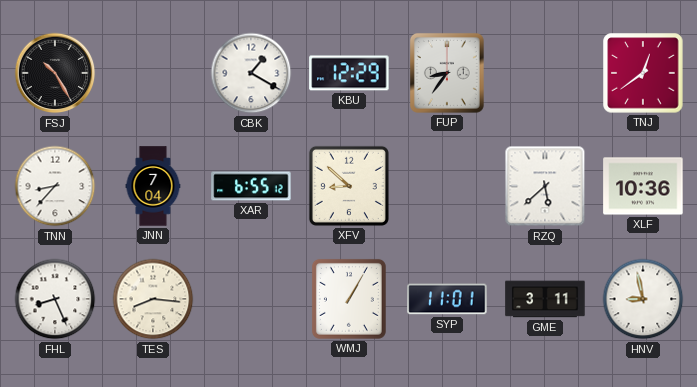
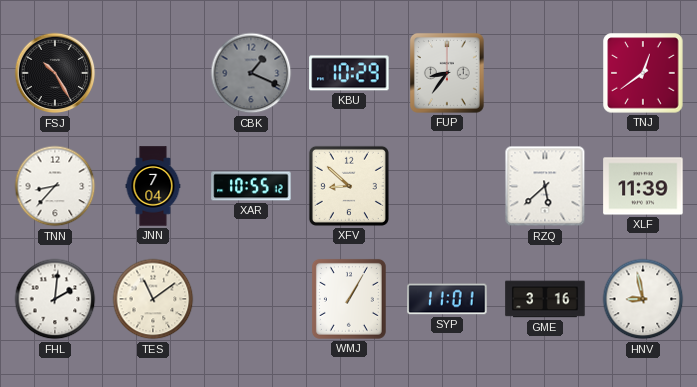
CBK: 1:20 -> 1:19 (251, 73)
CBK dial: white -> grey (251, 73)
KBU: 12:29 -> 10:29 (349, 73)
XAR: 6:55 -> 10:55 (251, 186)
XLF: 10:36 -> 11:39 (643, 186)
FHL: 8:26 -> 2:01 (55, 299)
TES: 8:16 -> 11:09 (153, 299)
GME: 3:11 -> 3:16 (545, 299)
